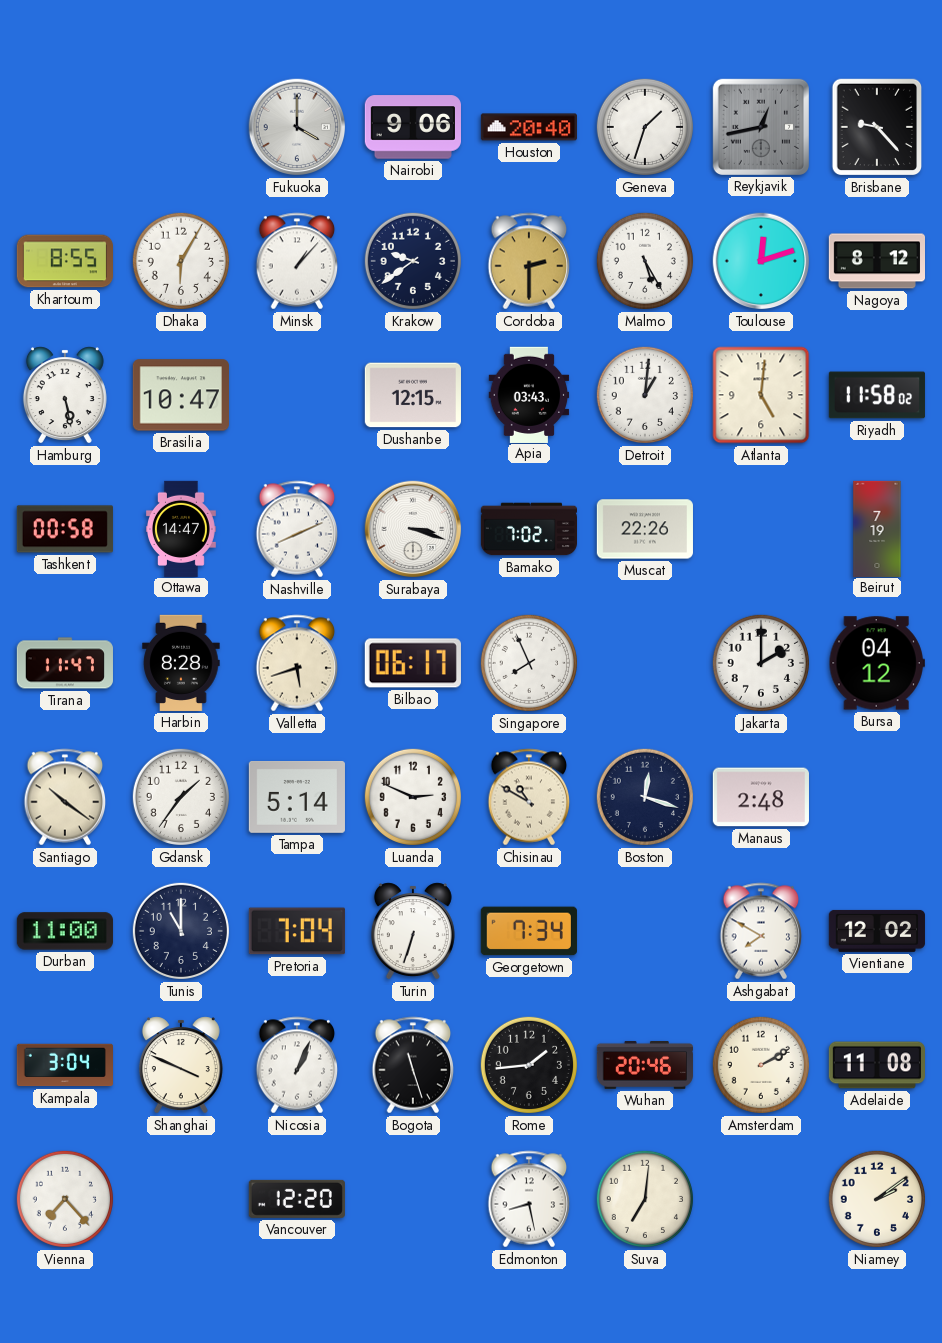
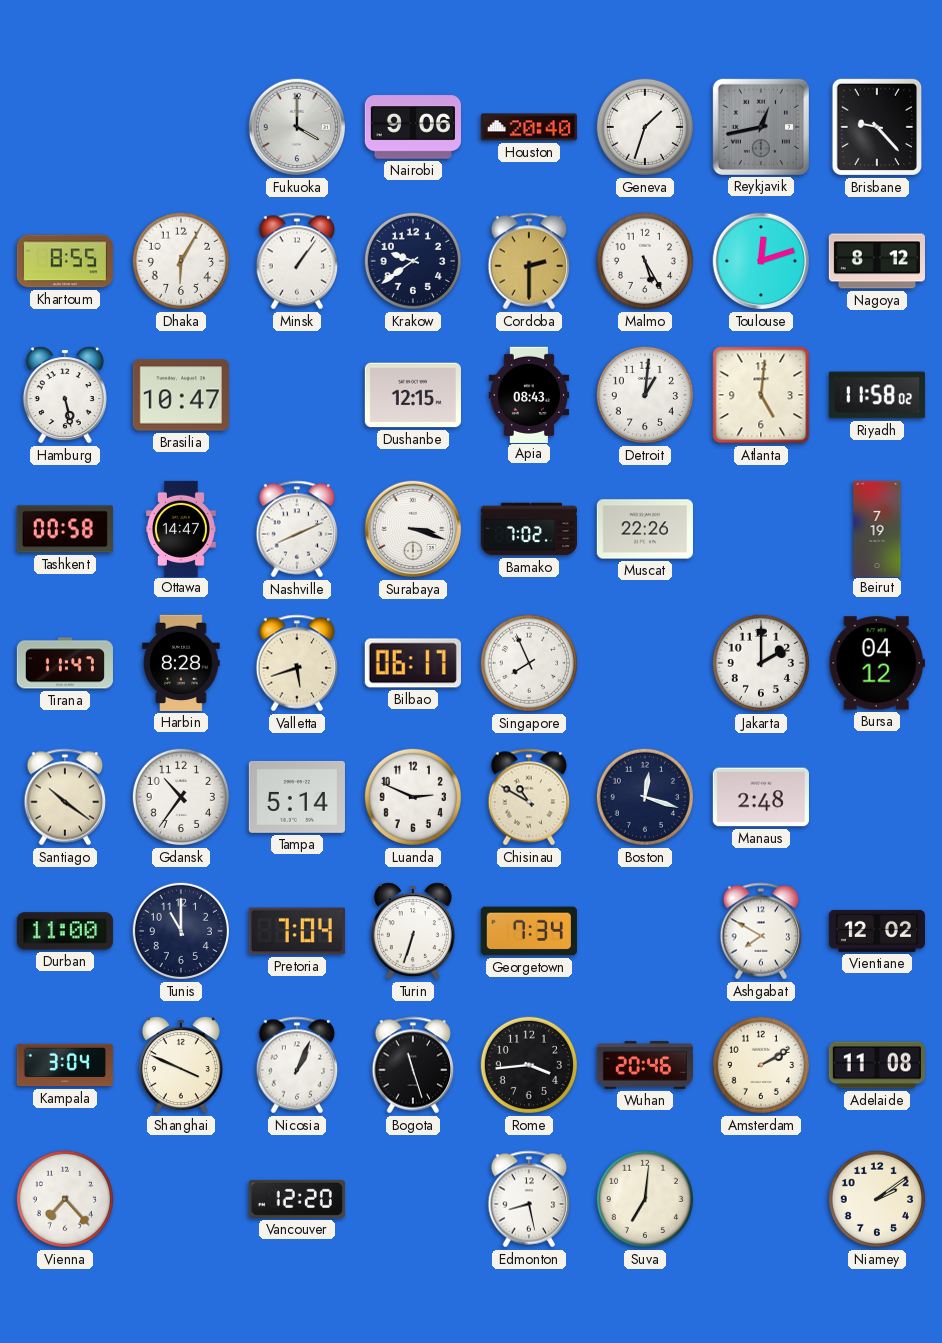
Minsk: 1:07 -> 1:06 (297, 261)
Apia: 03:43 -> 08:43 (529, 394)
Gdansk: 1:36 -> 10:36 (181, 797)
Rome: 1:44 -> 3:44 (529, 1065)
